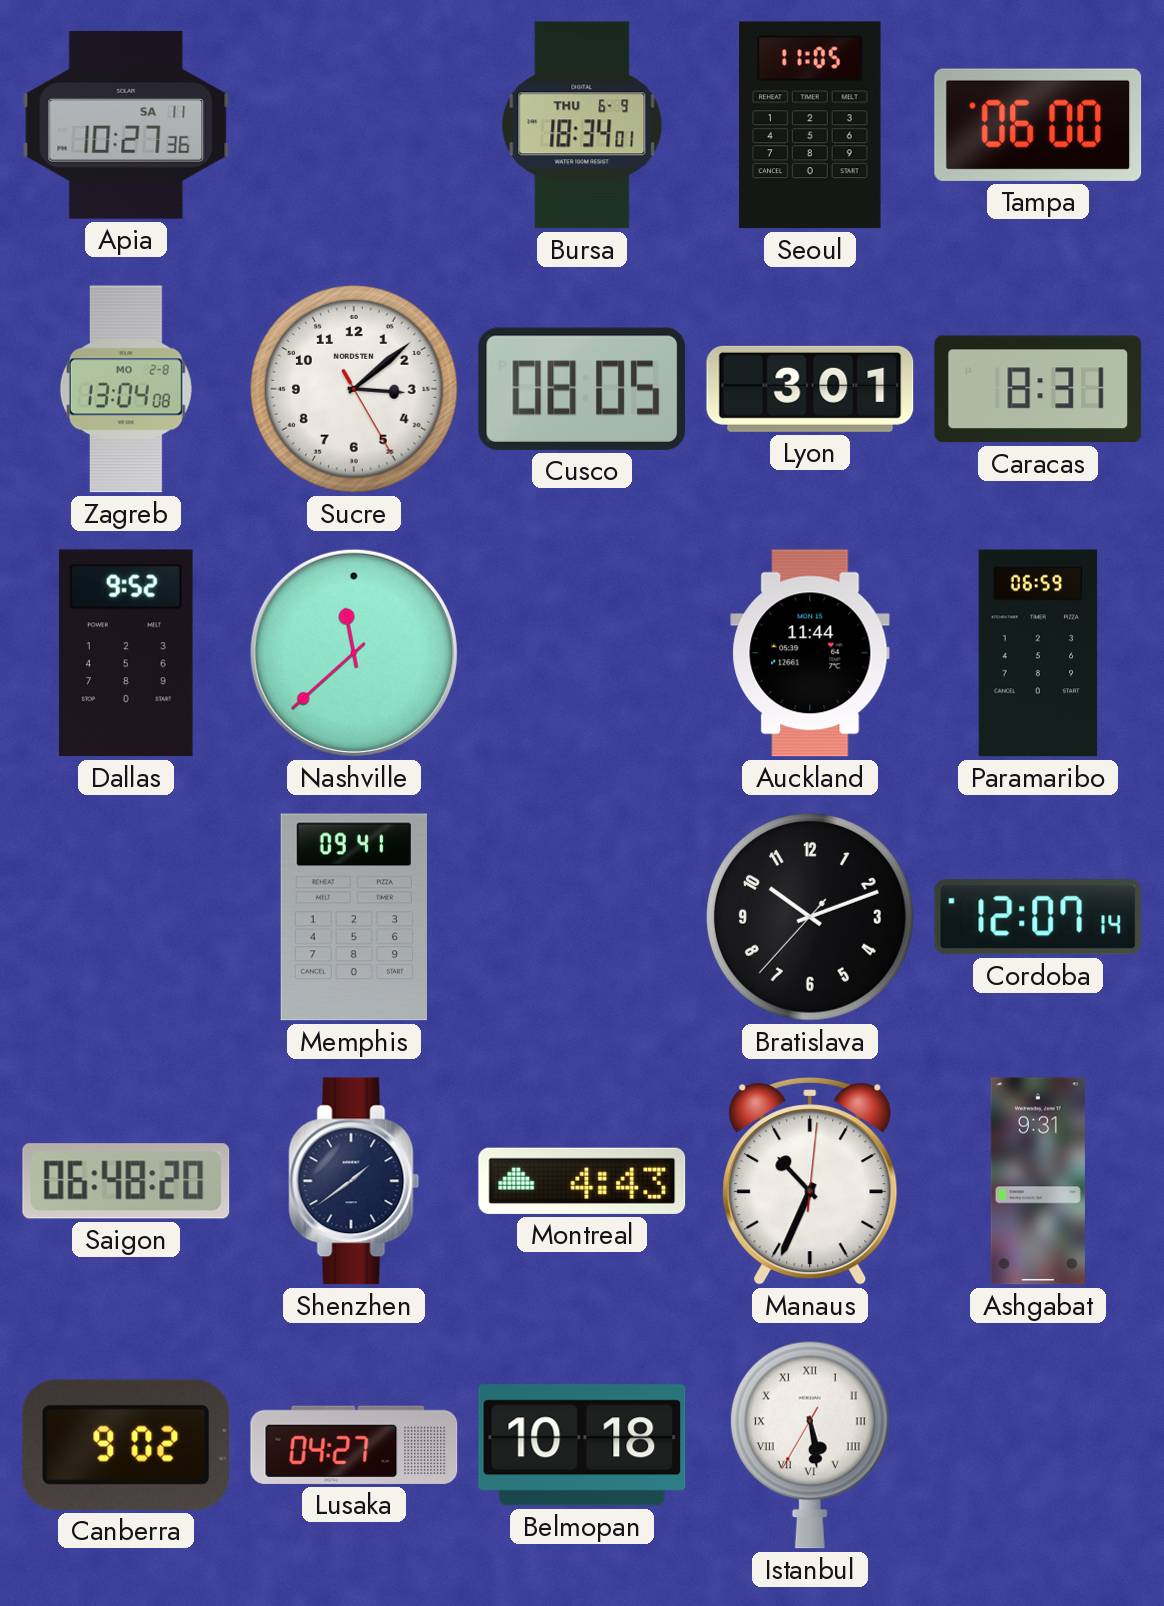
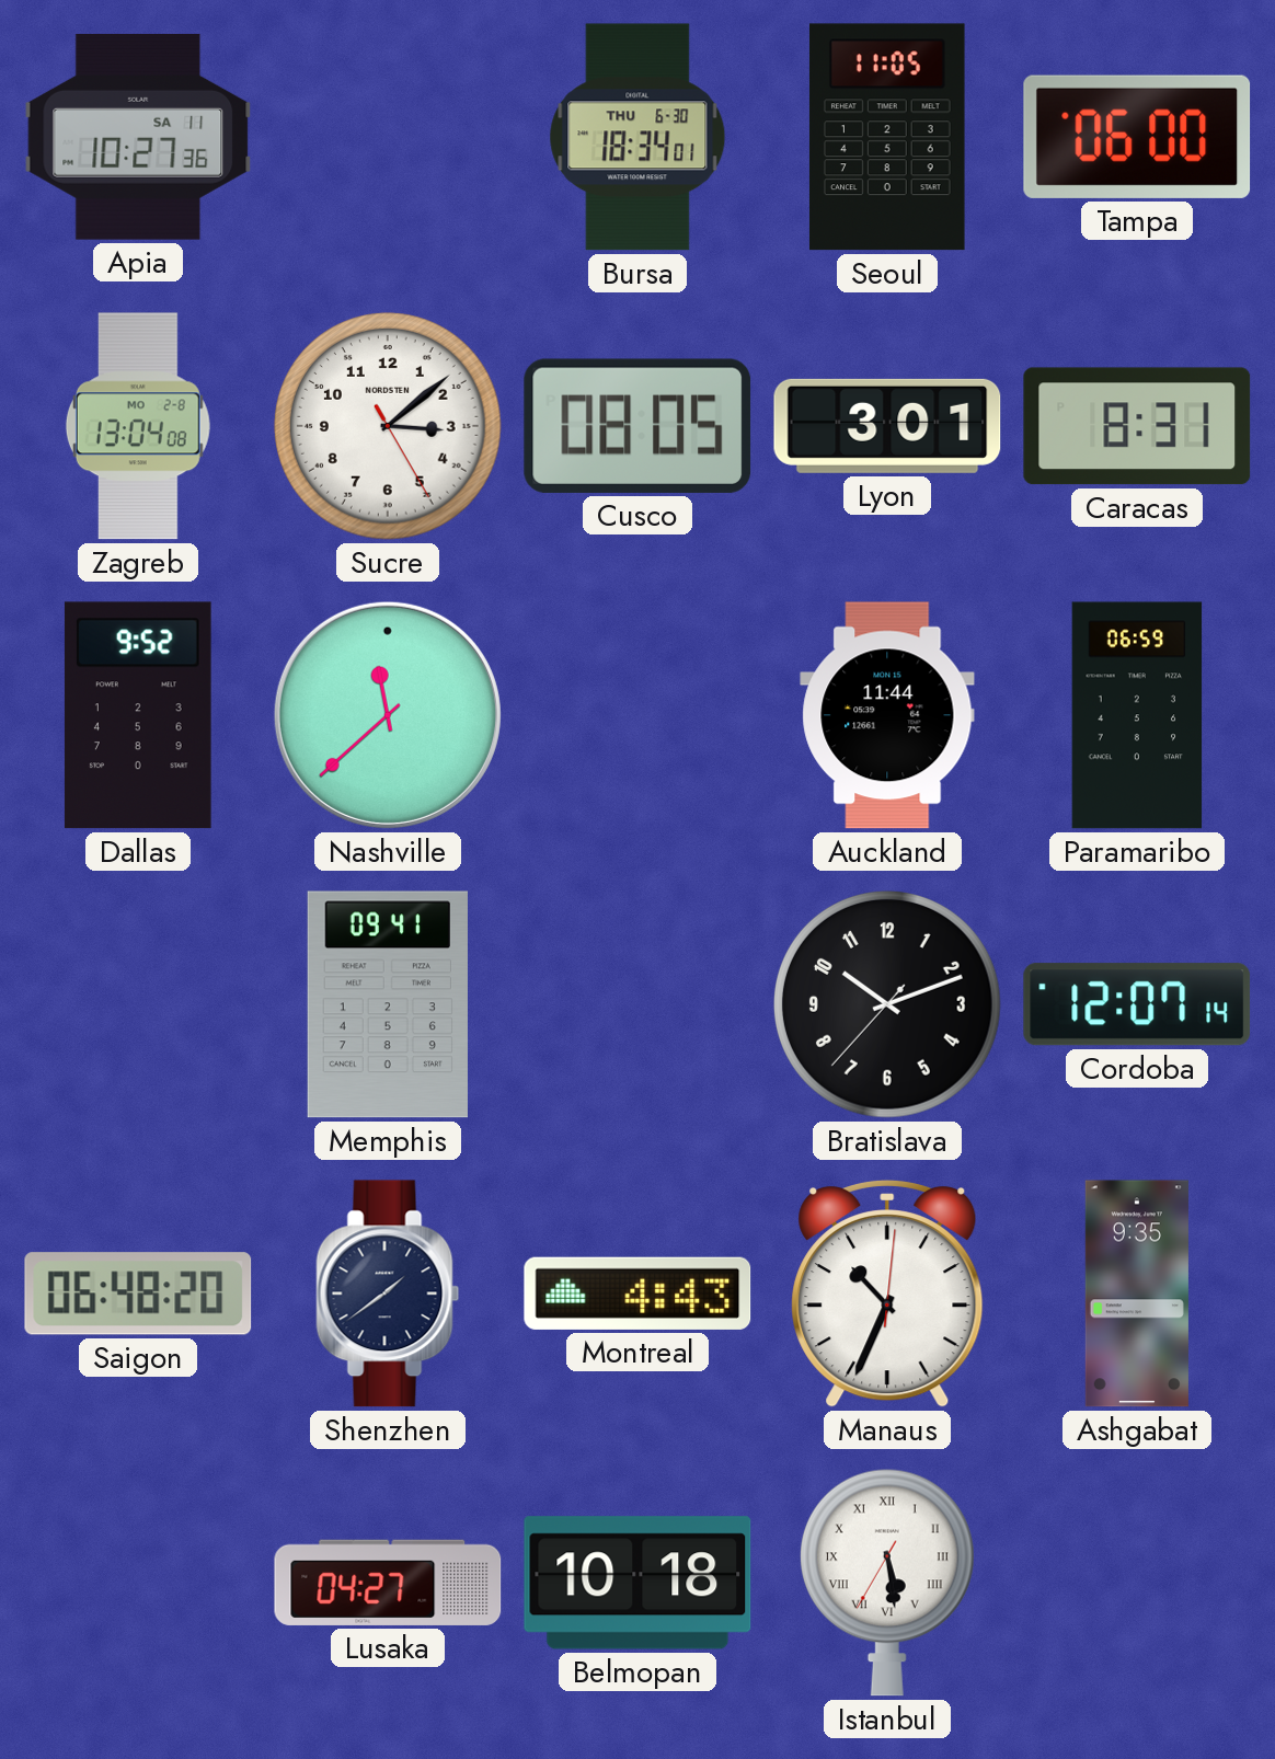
Bursa date: THU 6-9 -> THU 6-30 (638, 137)
Ashgabat: 9:31 -> 9:35 (1137, 1294)
Canberra: 9:02 -> none (126, 1445)
